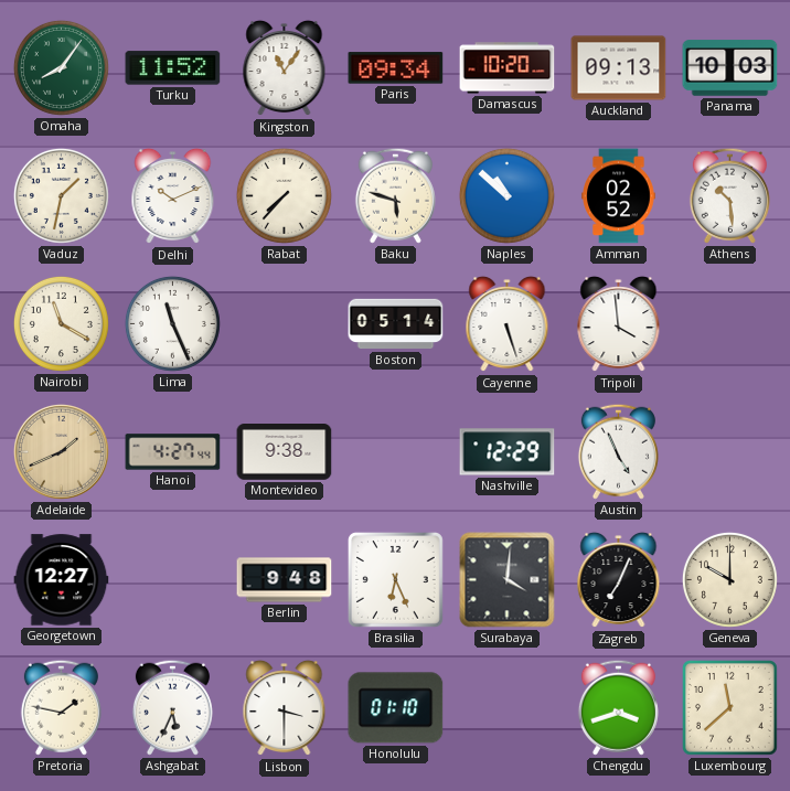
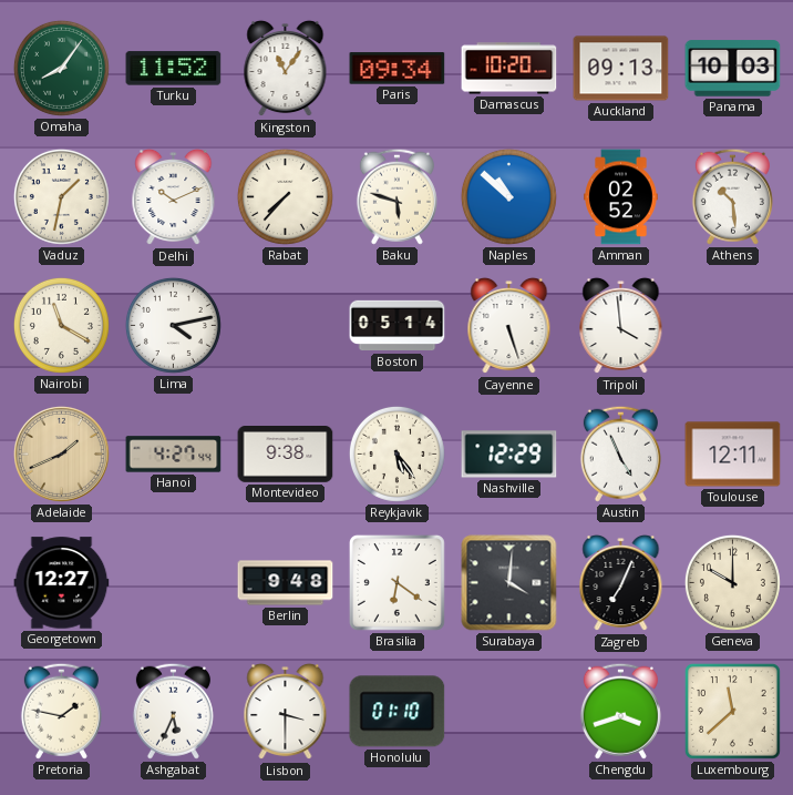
Lima: 11:26 -> 4:13 (173, 325)
Reykjavik: none -> 5:24 (396, 453)
Toulouse: none -> 12:11 (733, 455)
Brasilia: 6:26 -> 6:21 (396, 582)
